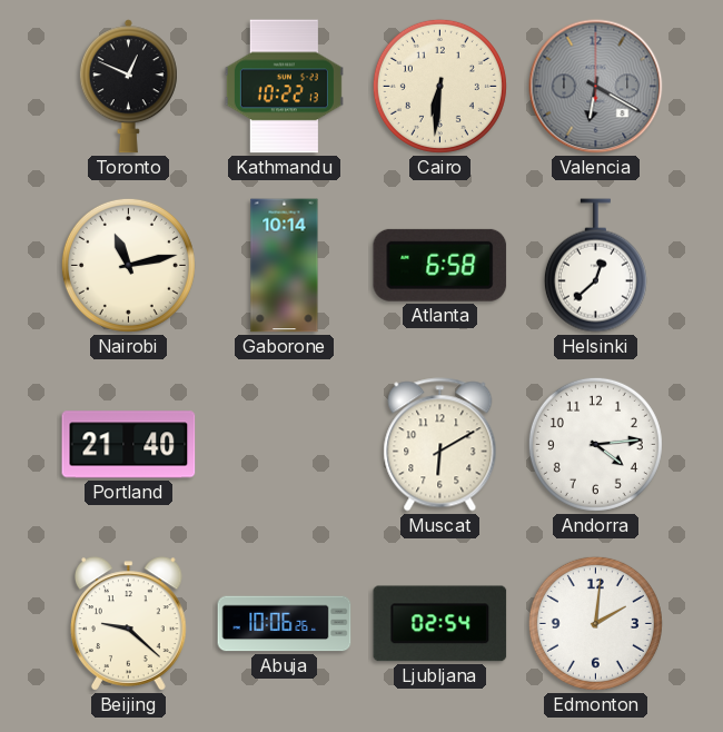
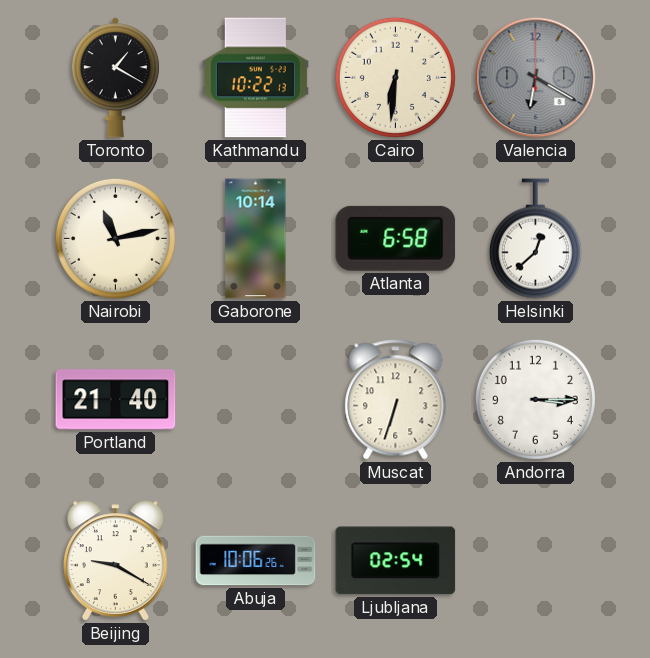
Toronto: 12:49 -> 1:20 (115, 78)
Muscat: 6:10 -> 6:33 (396, 400)
Andorra: 4:14 -> 3:15 (535, 399)
Beijing: 9:22 -> 9:20 (116, 561)
Edmonton: 2:01 -> none (595, 623)
